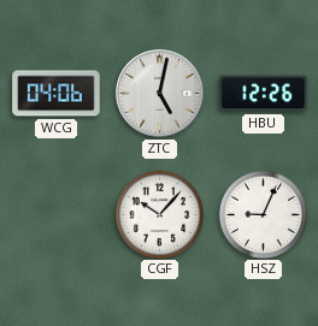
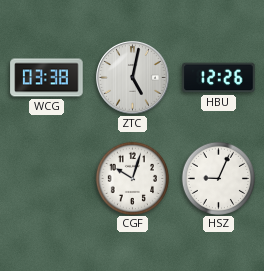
WCG: 04:06 -> 03:38 (47, 78)
CGF: 10:07 -> 10:03 (132, 178)
